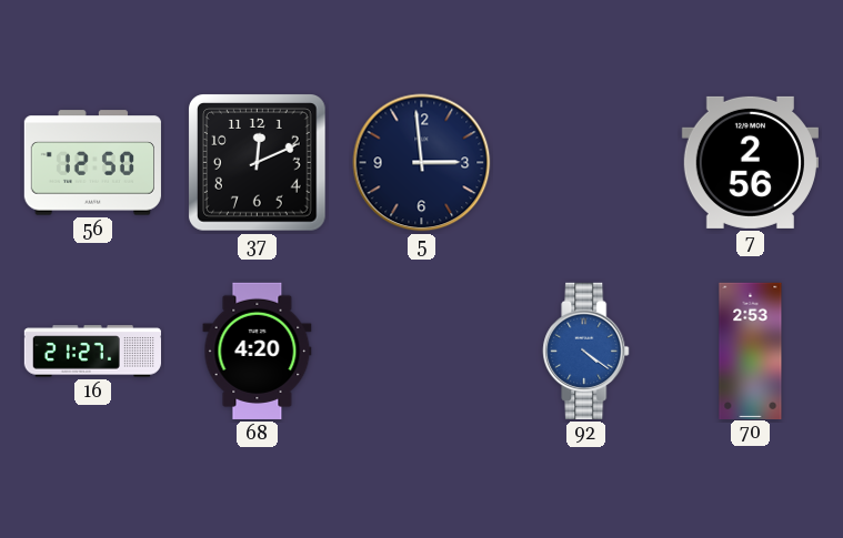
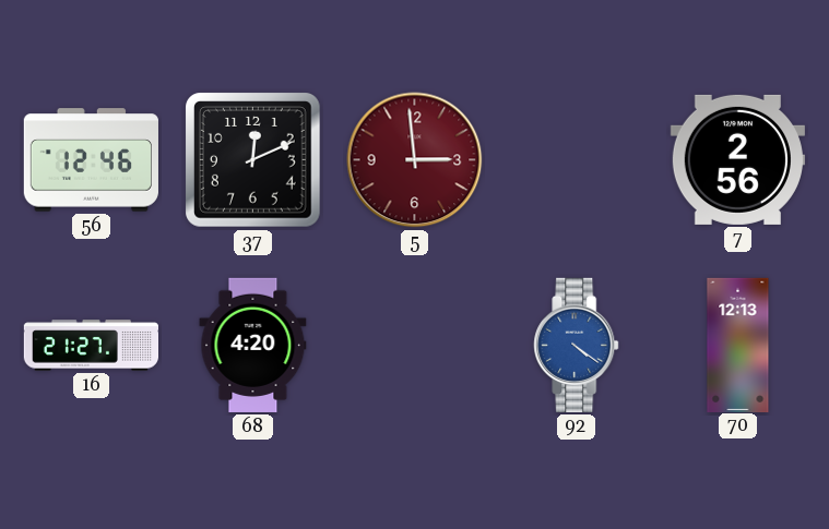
56: 12:50 -> 12:46 (91, 160)
5 dial: navy -> burgundy (415, 160)
70: 2:53 -> 12:13 (738, 345)
